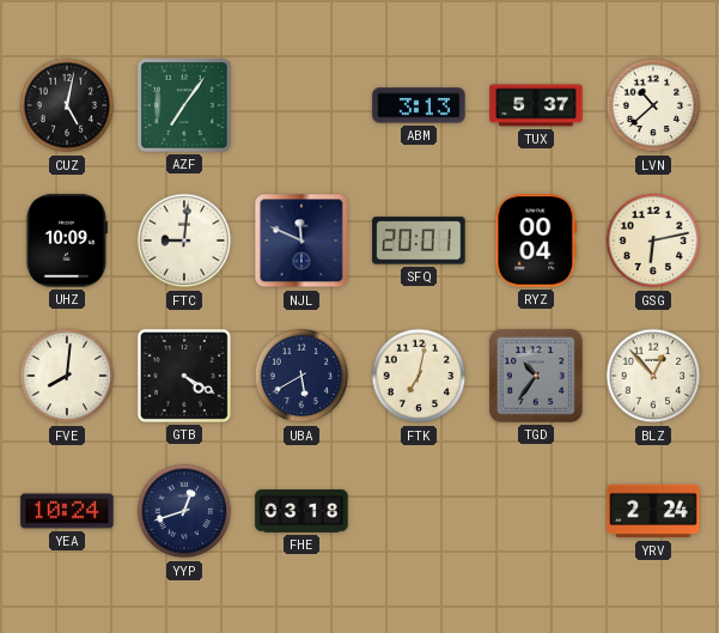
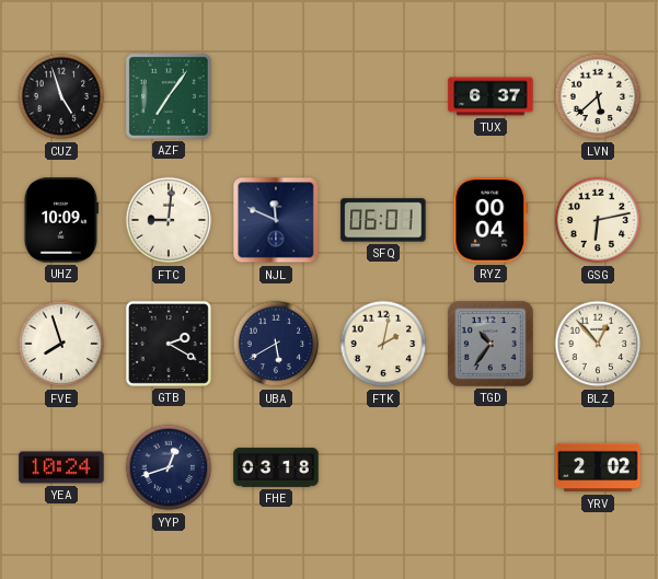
CUZ: 5:02 -> 4:57 (61, 96)
ABM: 3:13 -> none (419, 105)
TUX: 5:37 -> 6:37 (490, 96)
LVN: 10:38 -> 5:38 (598, 96)
SFQ: 20:01 -> 06:01 (383, 220)
FVE: 8:01 -> 7:57 (61, 344)
GTB: 4:20 -> 2:20 (169, 344)
FTK: 7:02 -> 2:02 (383, 344)
YRV: 2:24 -> 2:02 (598, 467)
